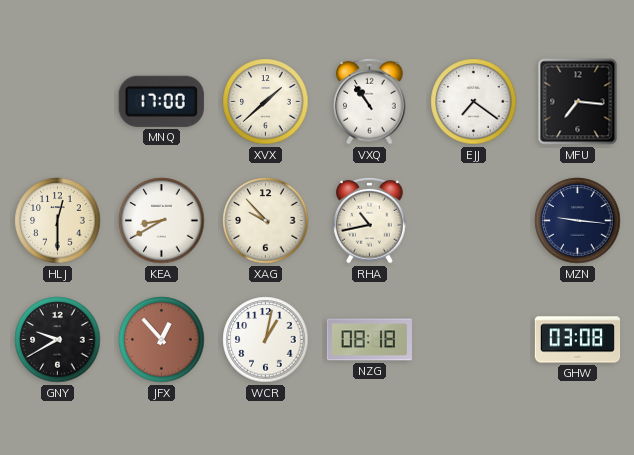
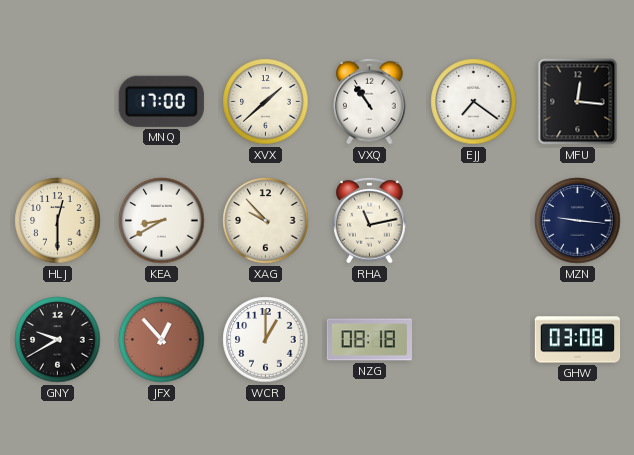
MFU: 7:16 -> 12:16 (578, 102)
RHA: 10:43 -> 11:13 (370, 220)
WCR: 1:02 -> 1:00 (266, 340)
